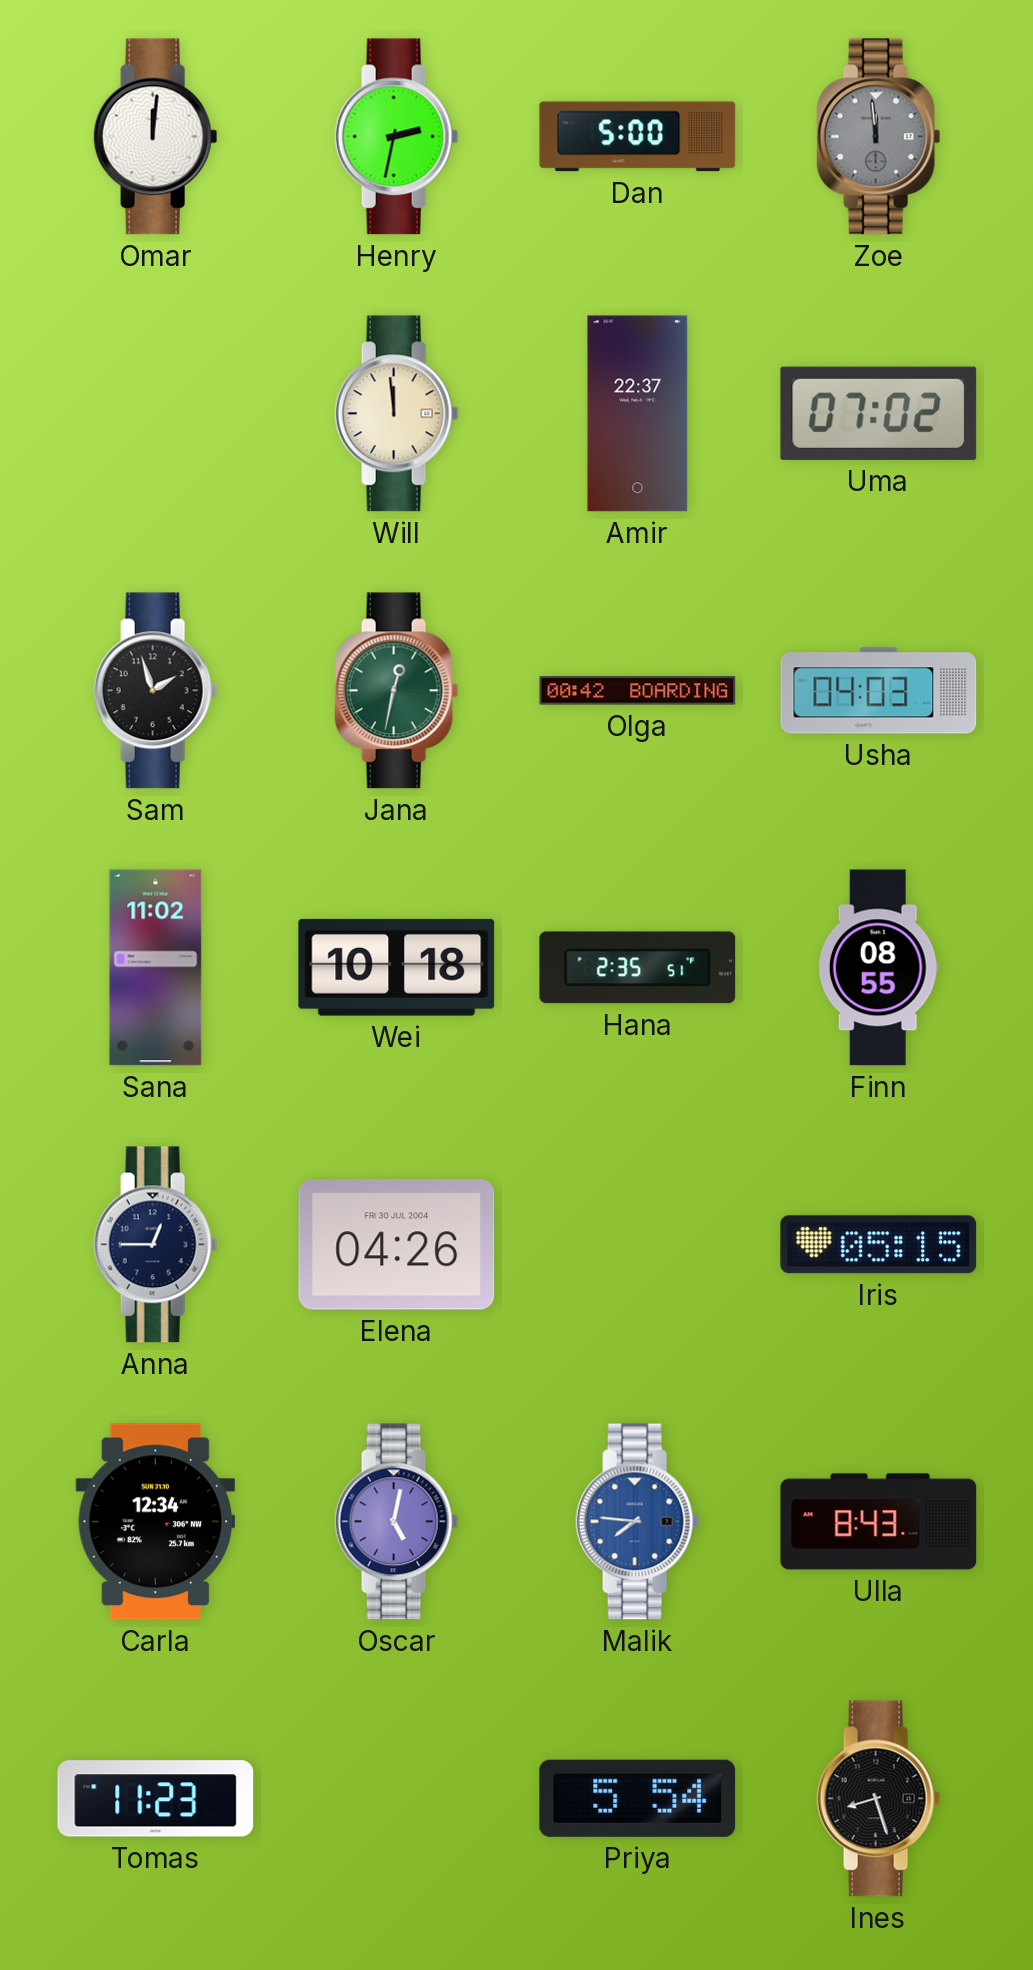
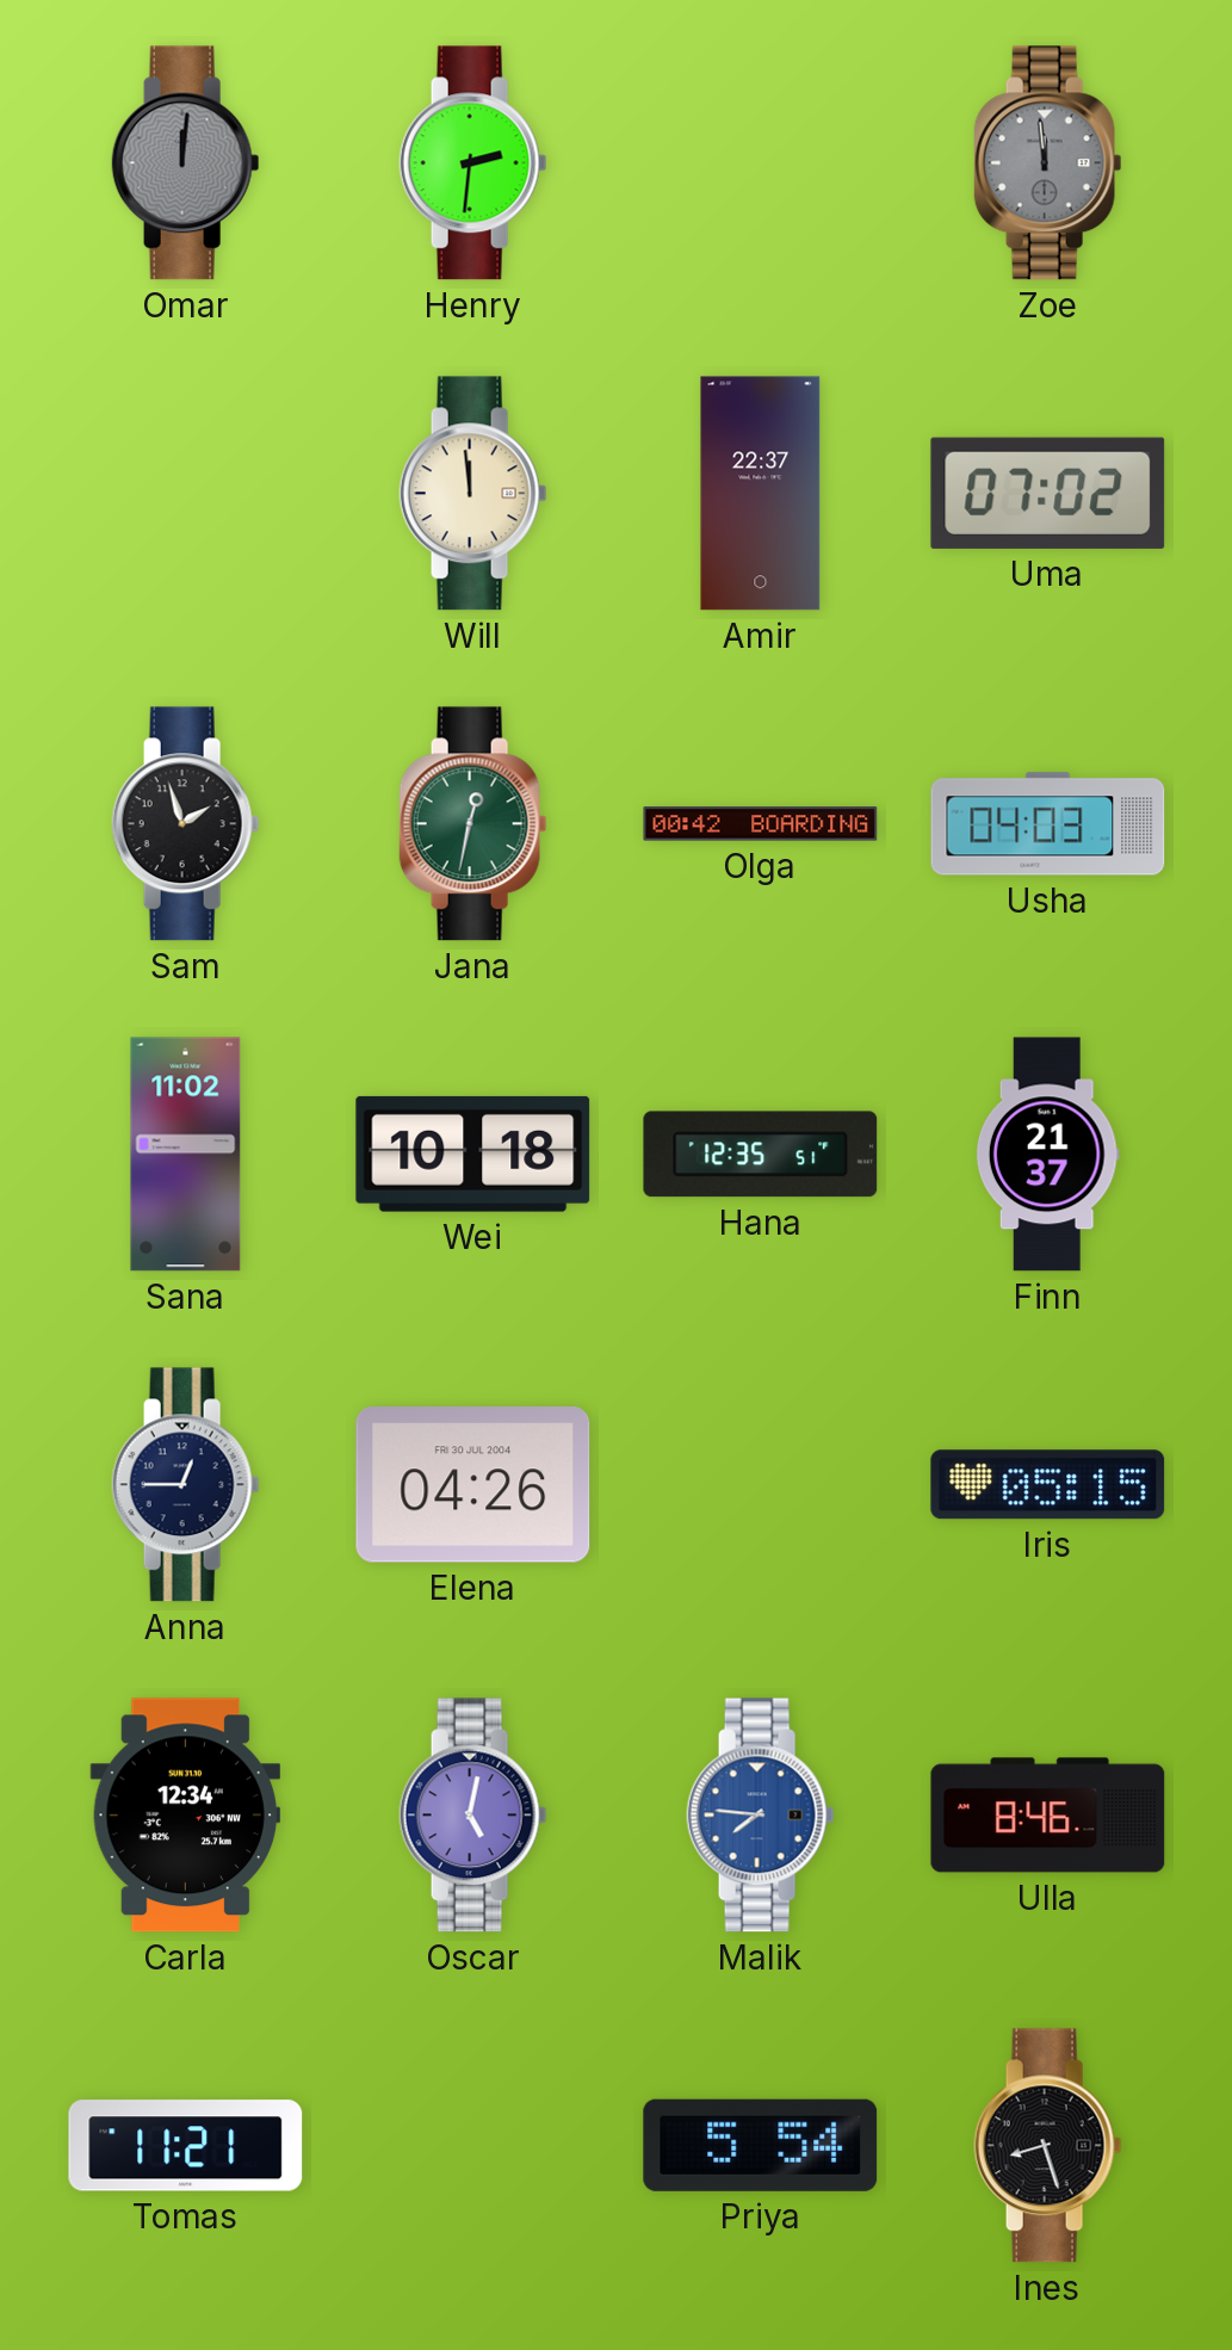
Omar dial: white -> grey (186, 163)
Henry: 2:32 -> 2:31 (473, 163)
Dan: 5:00 -> none (638, 137)
Hana: 2:35 -> 12:35 (761, 1155)
Finn: 08:55 -> 21:37 (1047, 1155)
Ulla: 8:43 -> 8:46 (1048, 1816)
Tomas: 11:23 -> 11:21 (186, 2146)
